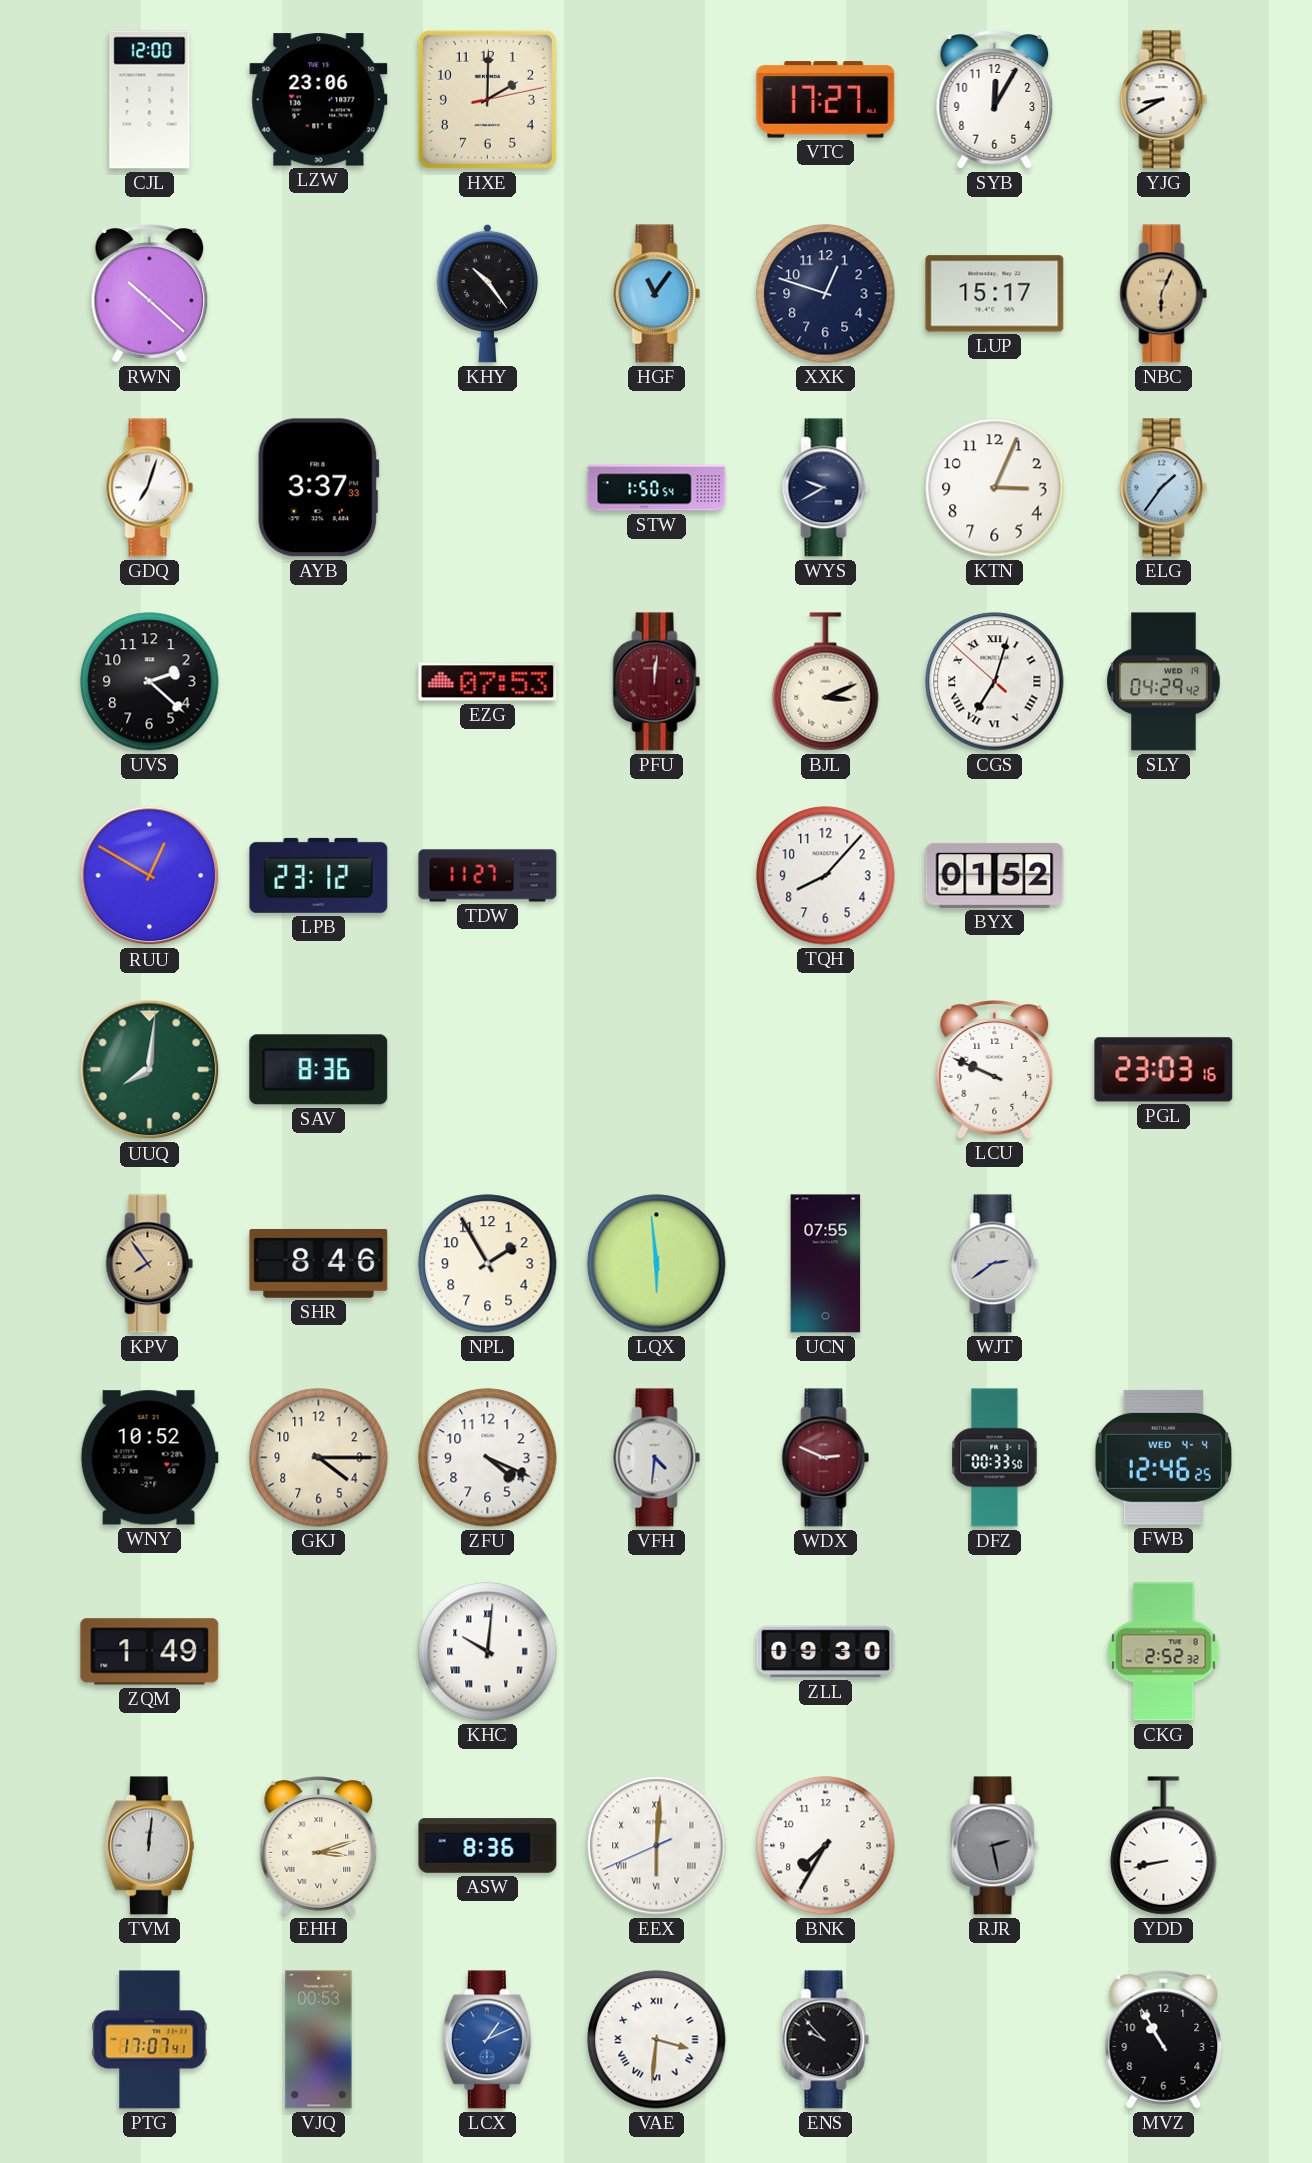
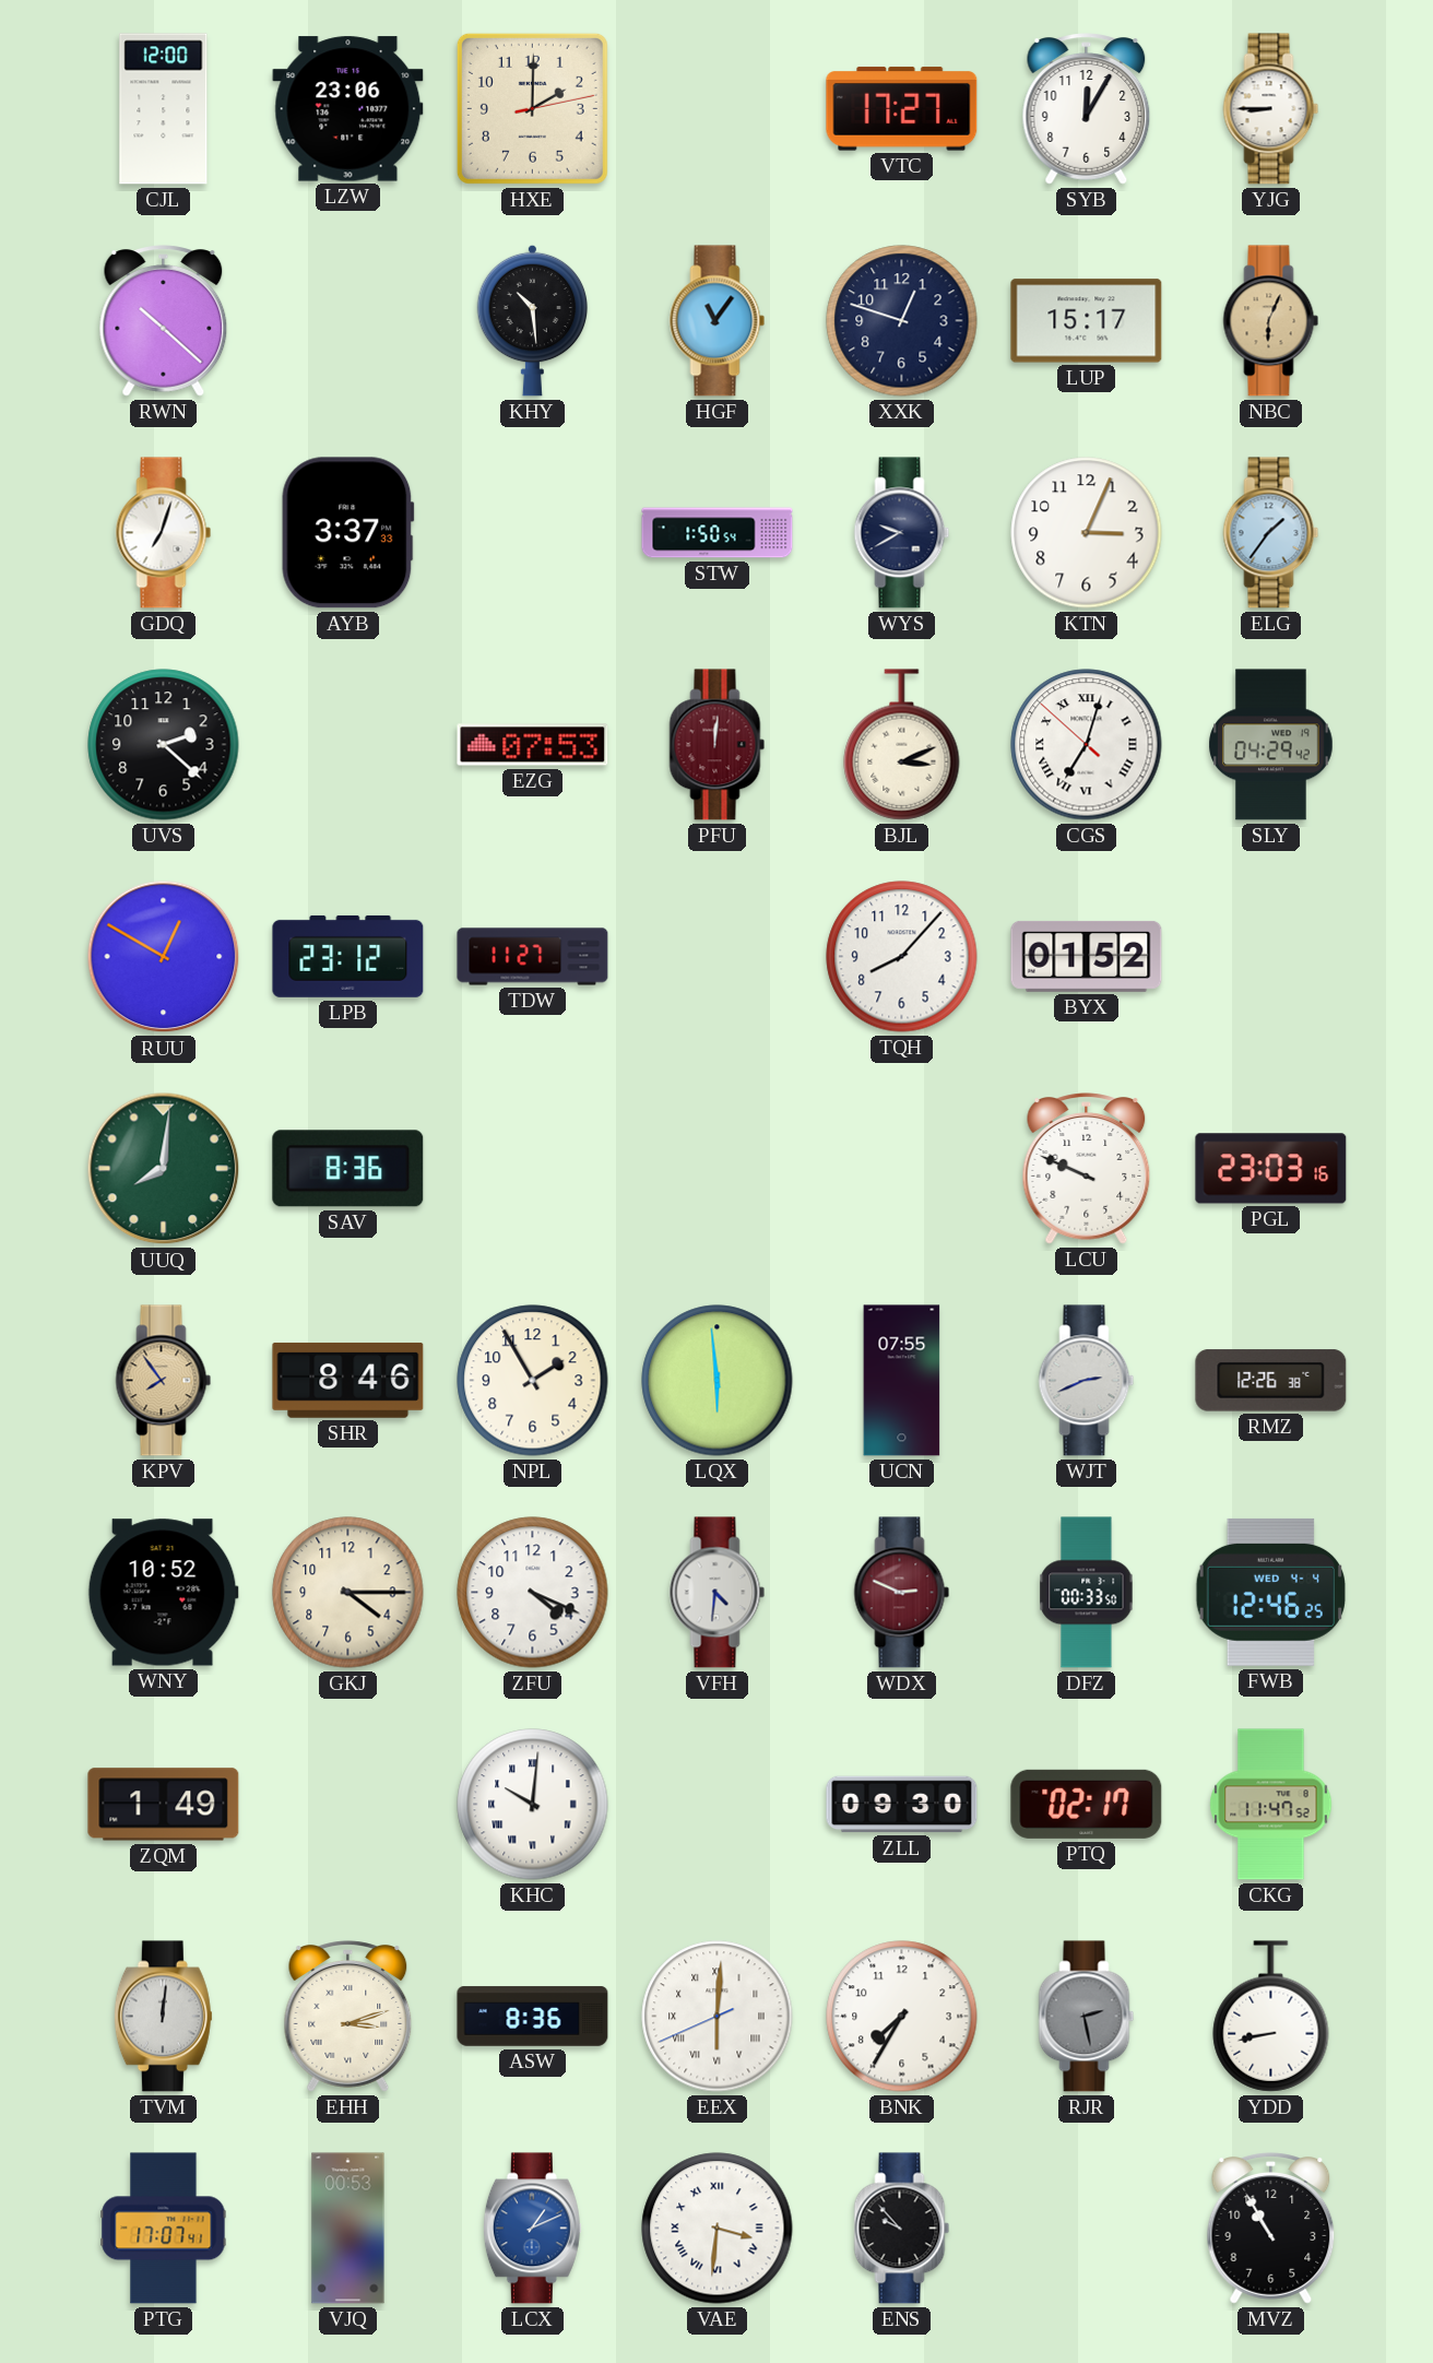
YJG: 8:40 -> 8:45 (1271, 109)
KHY: 10:24 -> 10:29 (533, 320)
WJT: 2:39 -> 2:41 (1087, 1381)
RMZ: none -> 12:26 (1271, 1381)
PTQ: none -> 02:17 (1087, 1804)
CKG: 2:52 -> 11:47 (1271, 1805)
